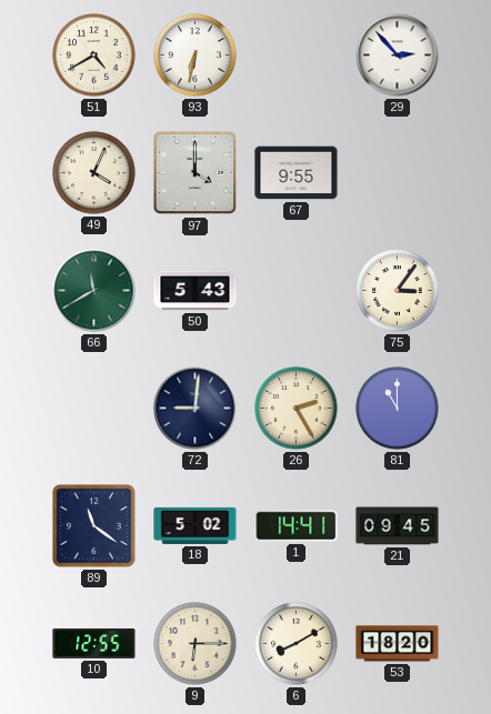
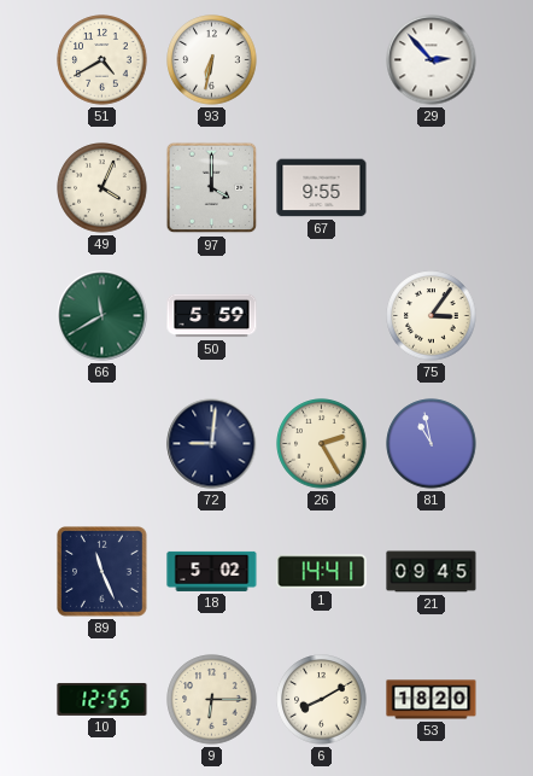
50: 5:43 -> 5:59 (212, 316)
81: 11:00 -> 10:58 (432, 444)
89: 11:21 -> 11:26 (102, 572)
